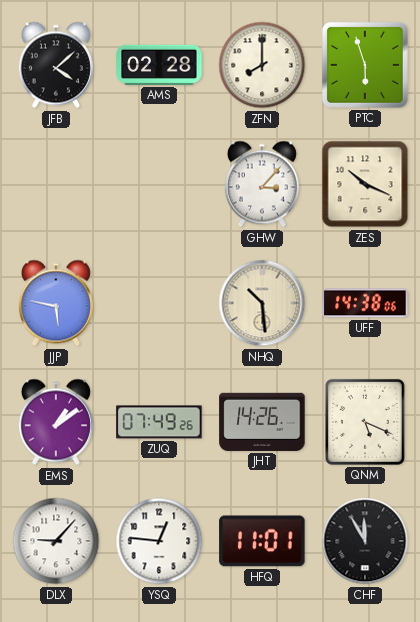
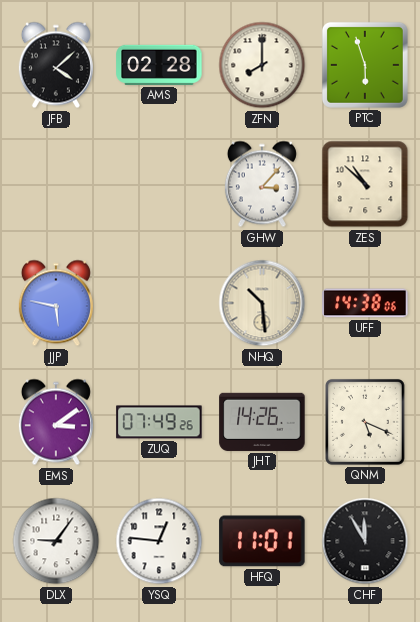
ZES: 10:19 -> 10:52 (365, 184)
EMS: 1:09 -> 3:09 (56, 422)
DLX: 9:07 -> 9:06 (56, 541)
